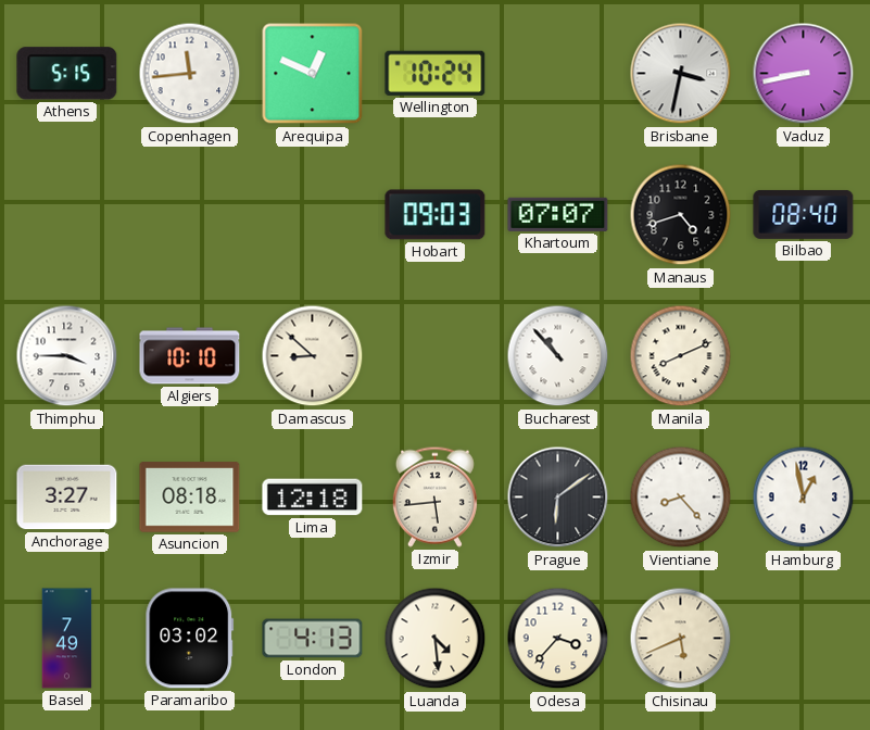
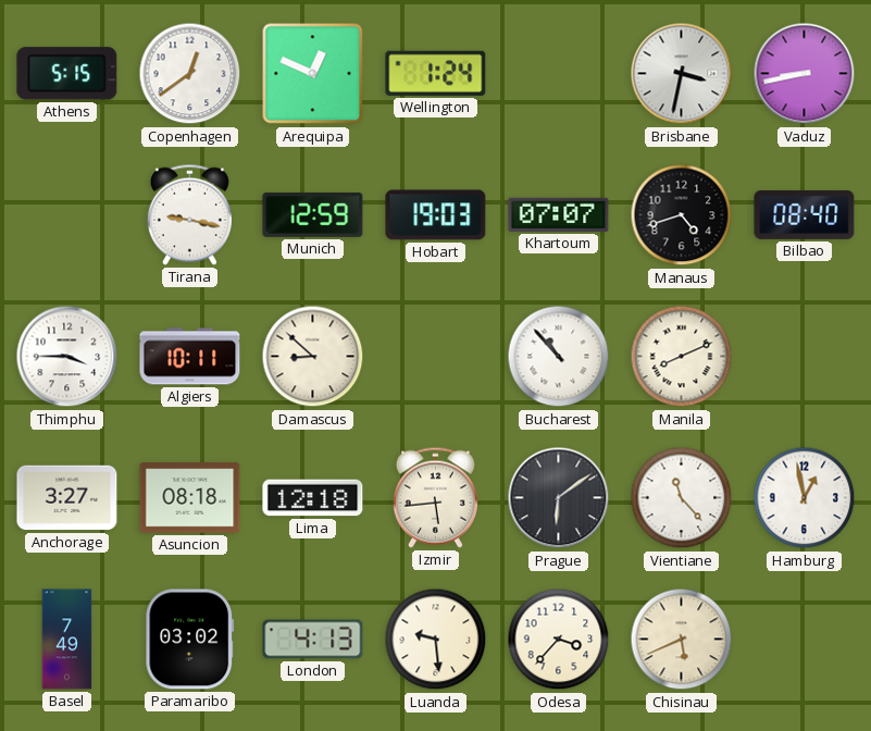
Copenhagen: 11:44 -> 12:39 (190, 74)
Wellington: 10:24 -> 1:24 (436, 73)
Tirana: none -> 9:17 (189, 214)
Munich: none -> 12:59 (313, 214)
Hobart: 09:03 -> 19:03 (436, 215)
Algiers: 10:10 -> 10:11 (190, 357)
Vientiane: 8:23 -> 11:23 (682, 498)
Luanda: 4:29 -> 9:29 (436, 640)
